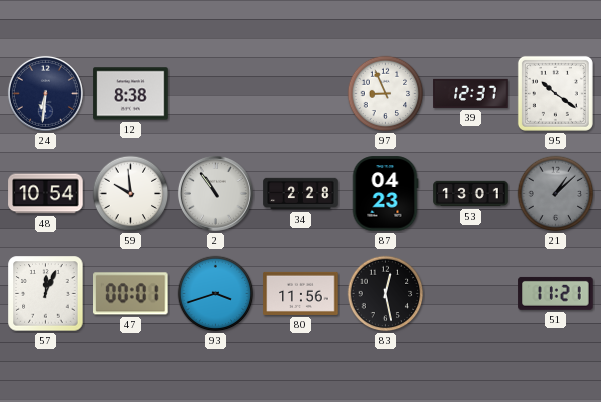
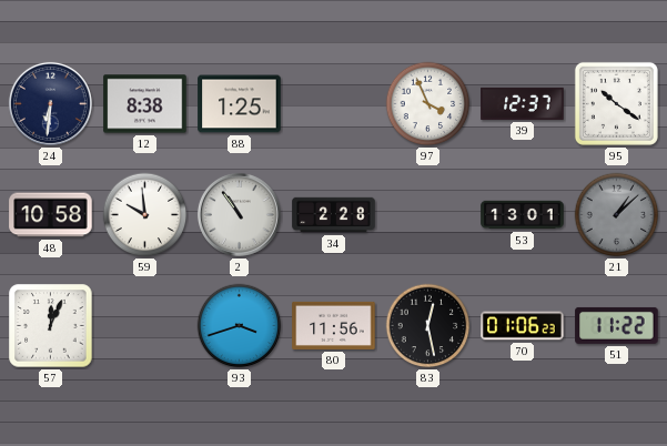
88: none -> 1:25 (240, 104)
97: 8:56 -> 3:56 (428, 104)
48: 10:54 -> 10:58 (51, 215)
87: 04:23 -> none (385, 194)
47: 00:01 -> none (131, 294)
70: none -> 01:06 (523, 326)
51: 11:21 -> 11:22 (617, 325)
